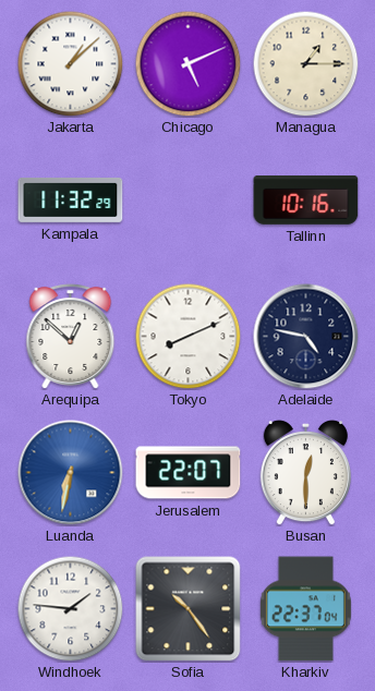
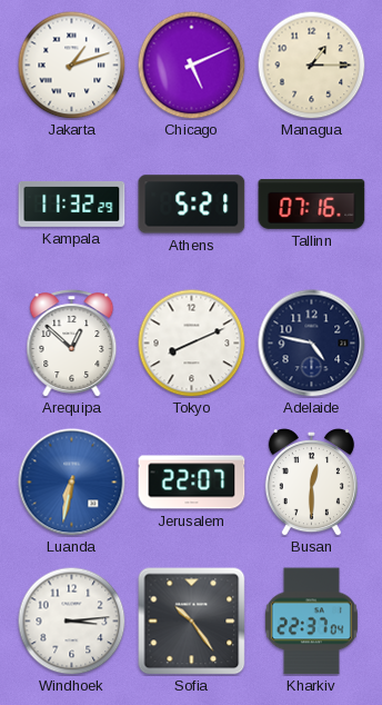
Jakarta: 1:08 -> 1:12 (71, 64)
Athens: none -> 5:21 (192, 205)
Tallinn: 10:16 -> 07:16 (312, 205)
Windhoek: 1:46 -> 3:14 (71, 620)
